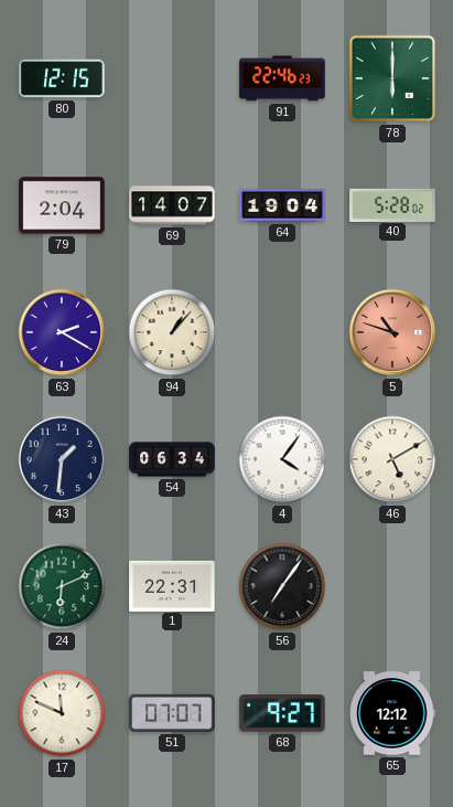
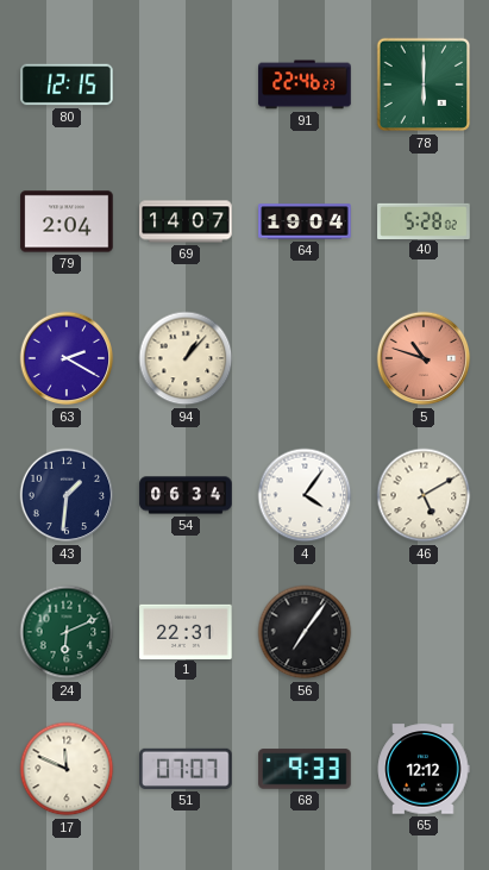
68: 9:27 -> 9:33 (305, 769)
